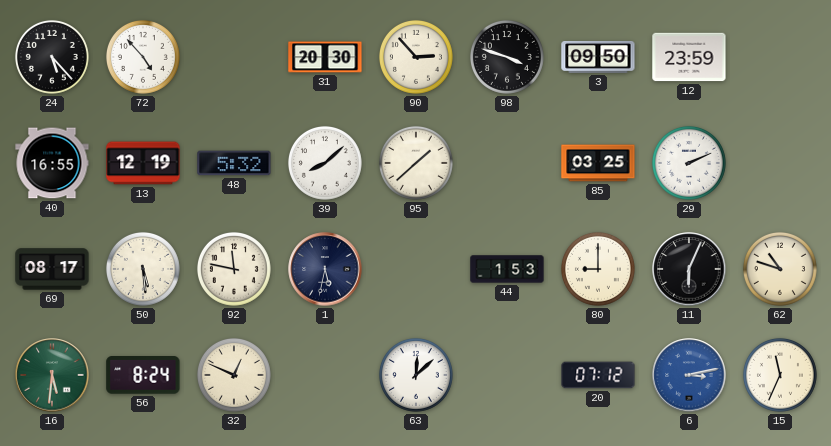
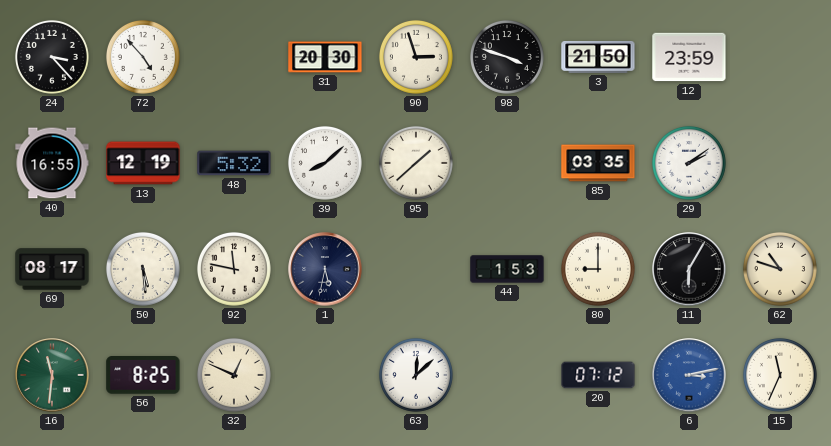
24: 5:23 -> 3:23 (52, 57)
90: 2:53 -> 2:57 (416, 57)
3: 09:50 -> 21:50 (598, 57)
85: 03:25 -> 03:35 (598, 163)
29: 2:11 -> 2:09 (689, 163)
11: 6:04 -> 6:05 (689, 269)
16: 5:31 -> 11:31 (52, 375)
56: 8:24 -> 8:25 (143, 376)
